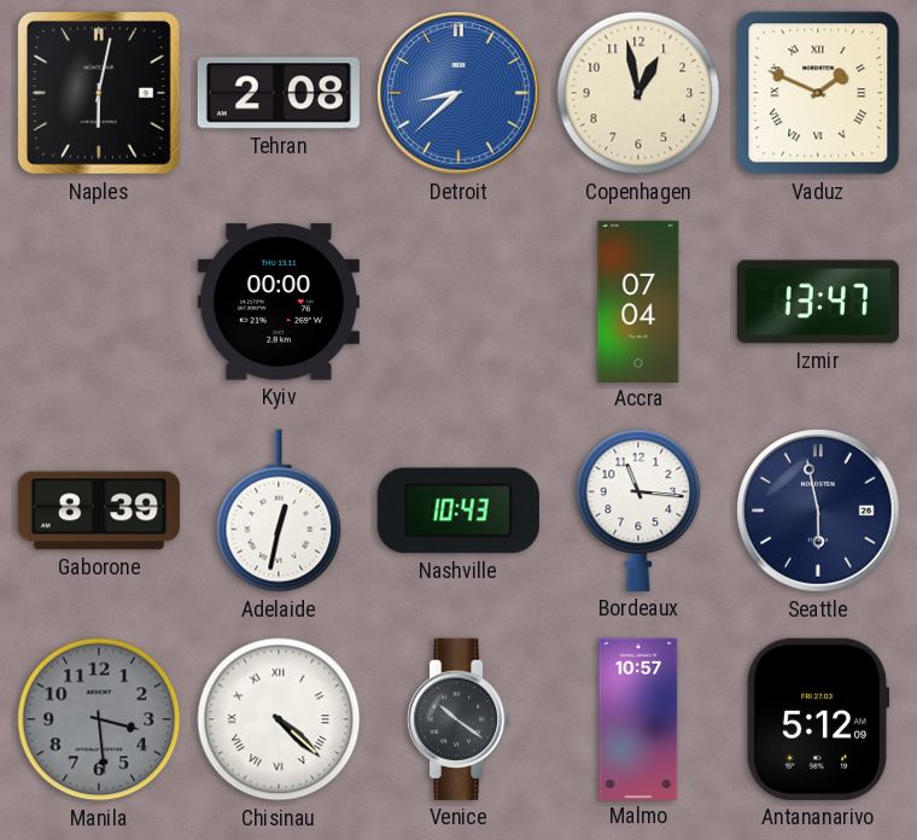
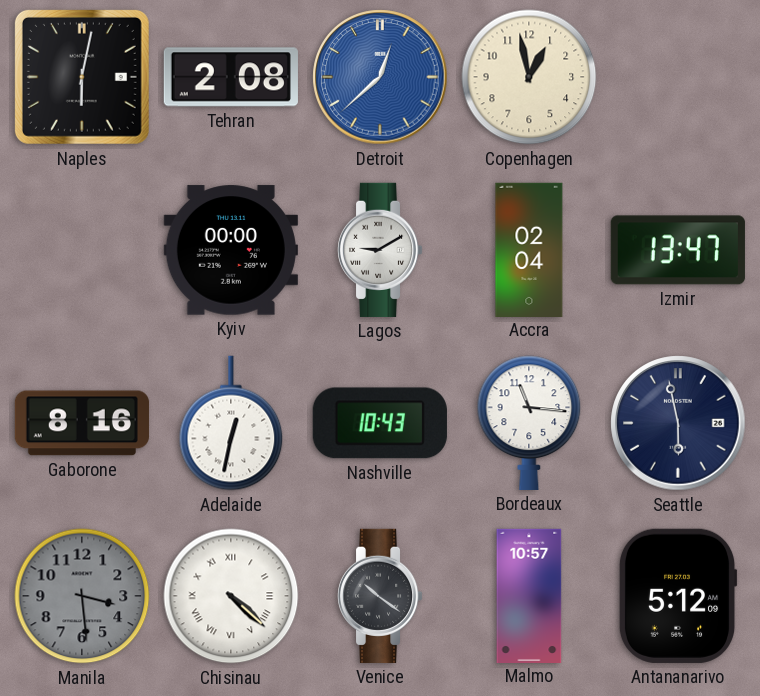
Detroit: 8:38 -> 12:38 (380, 77)
Vaduz: 1:49 -> none (818, 93)
Lagos: none -> 9:10 (380, 250)
Accra: 07:04 -> 02:04 (529, 249)
Gaborone: 8:39 -> 8:16 (82, 423)
